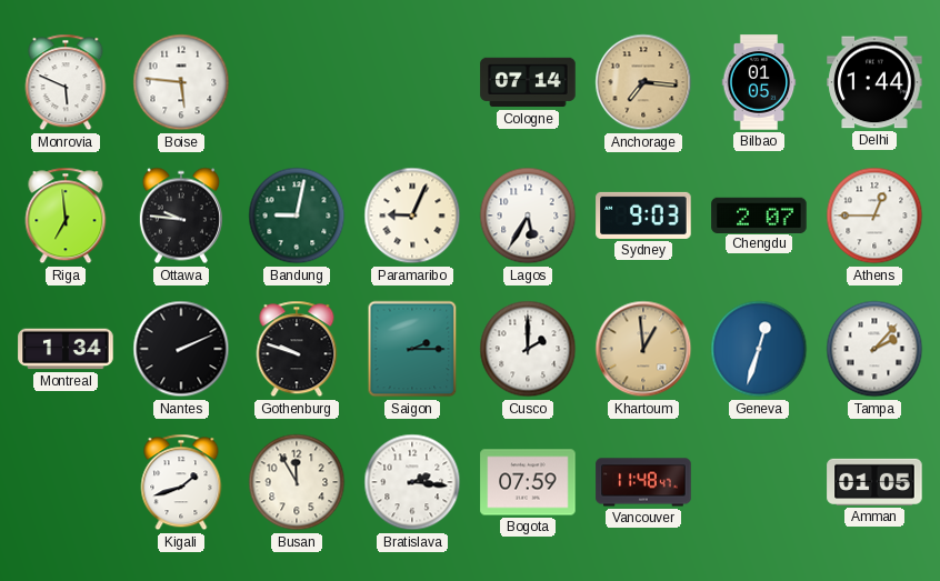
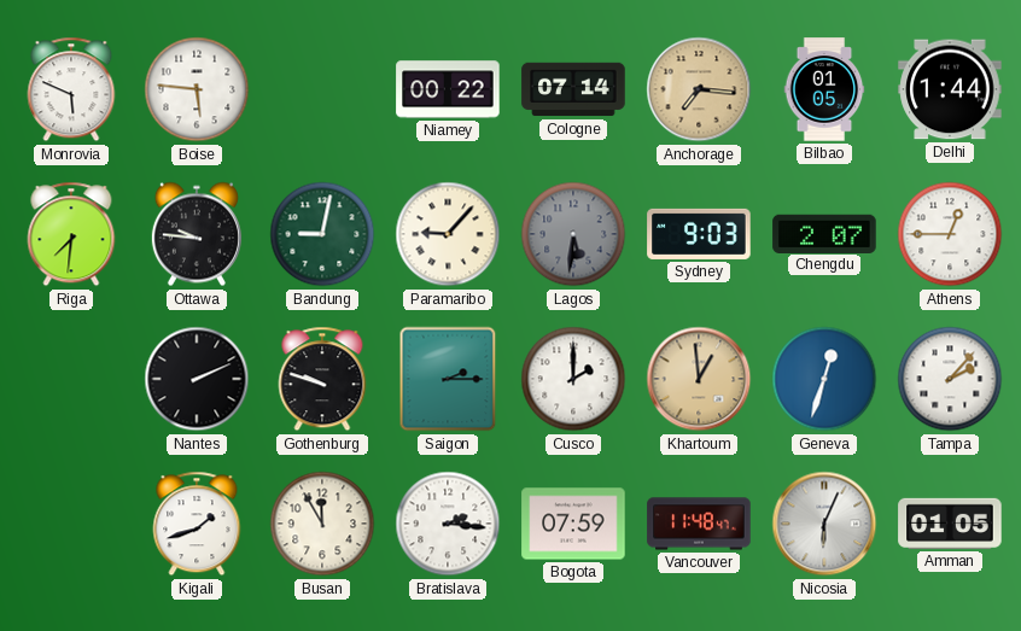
Niamey: none -> 00:22 (448, 89)
Riga: 6:59 -> 7:31 (71, 234)
Paramaribo: 9:04 -> 9:07 (448, 234)
Lagos: 5:35 -> 5:31 (573, 234)
Lagos dial: white -> grey (573, 234)
Montreal: 1:34 -> none (66, 349)
Nicosia: none -> 6:04 (824, 524)
